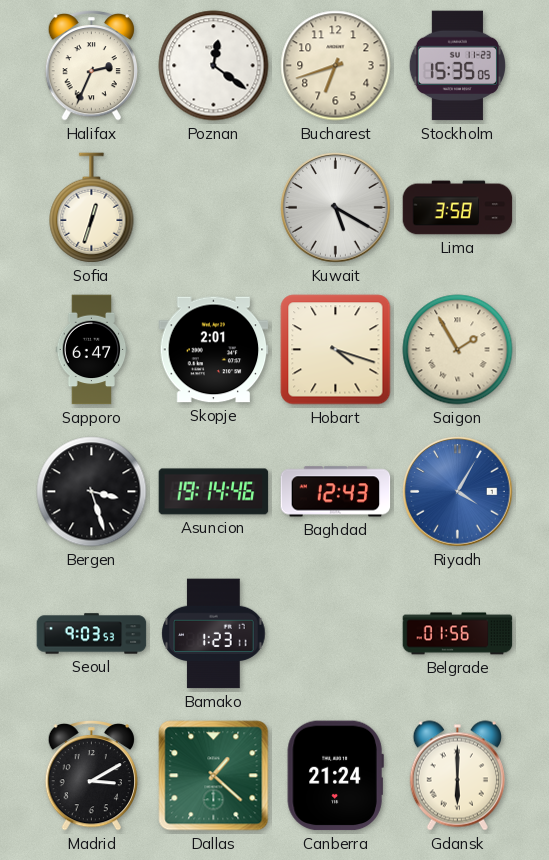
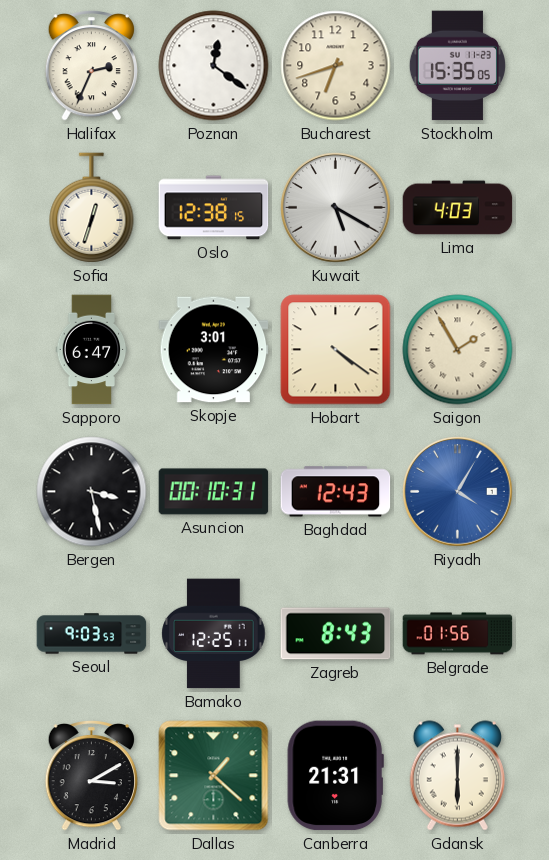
Oslo: none -> 12:38 (214, 208)
Lima: 3:58 -> 4:03 (458, 208)
Skopje: 2:01 -> 3:01 (214, 350)
Hobart: 4:18 -> 4:21 (336, 350)
Bergen: 3:27 -> 3:28 (92, 492)
Asuncion: 19:14 -> 00:10 (214, 492)
Bamako: 1:23 -> 12:25 (214, 634)
Zagreb: none -> 8:43 (336, 634)
Canberra: 21:24 -> 21:31 (335, 776)
